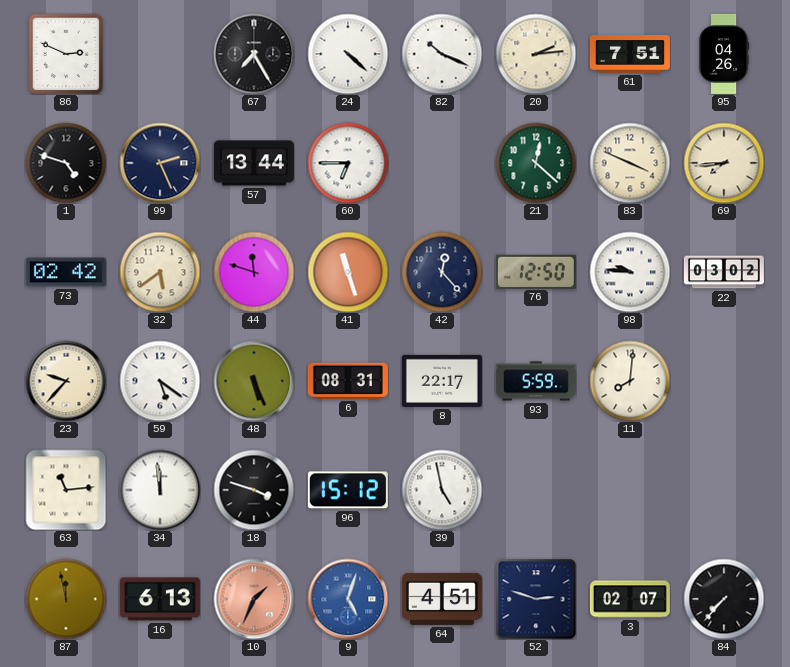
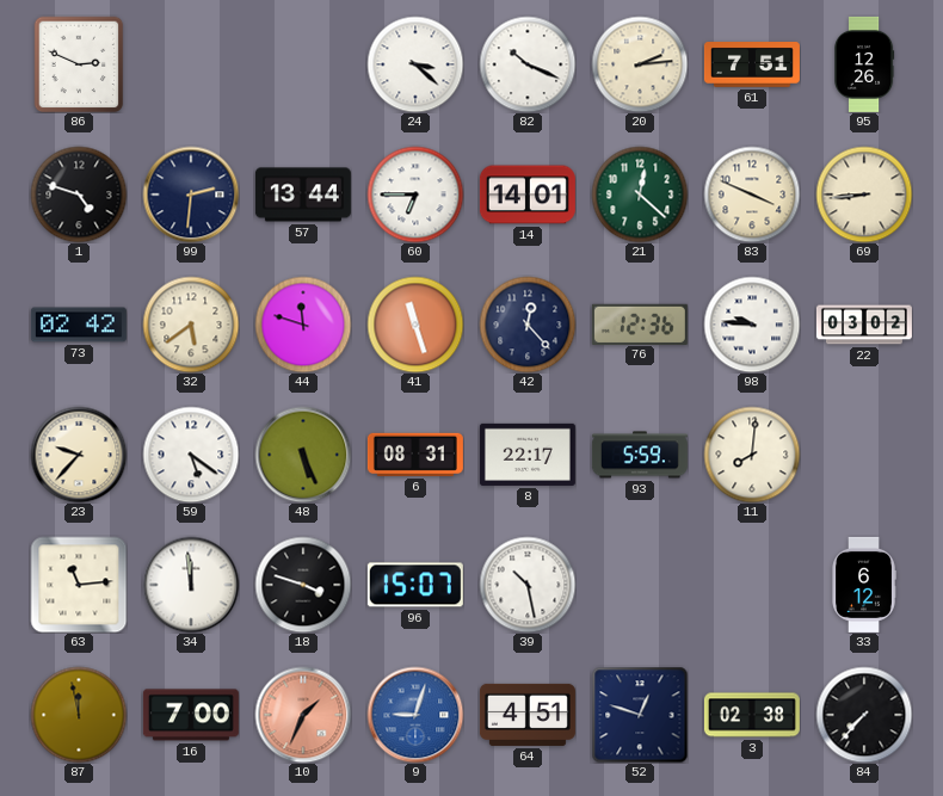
67: 7:25 -> none (254, 54)
24: 4:22 -> 3:22 (415, 64)
95: 04:26 -> 12:26 (865, 64)
99: 2:26 -> 2:31 (191, 195)
14: none -> 14:01 (528, 195)
69: 7:44 -> 8:44 (864, 195)
76: 12:50 -> 12:36 (640, 323)
96: 15:12 -> 15:07 (415, 585)
39: 4:58 -> 10:28 (528, 585)
33: none -> 6:12 (864, 585)
16: 6:13 -> 7:00 (191, 715)
9: 5:03 -> 9:03 (415, 715)
52: 2:48 -> 12:48 (640, 715)
3: 02:07 -> 02:38 (752, 715)
